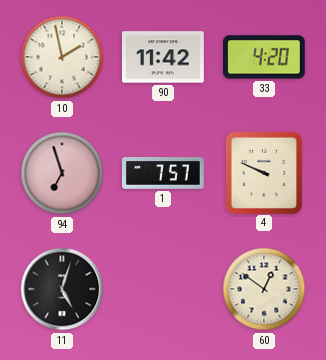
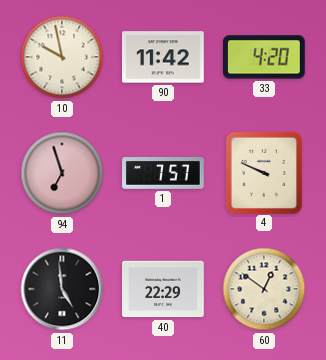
10: 1:58 -> 9:58 (62, 57)
11: 5:03 -> 4:59 (62, 289)
40: none -> 22:29 (164, 289)
